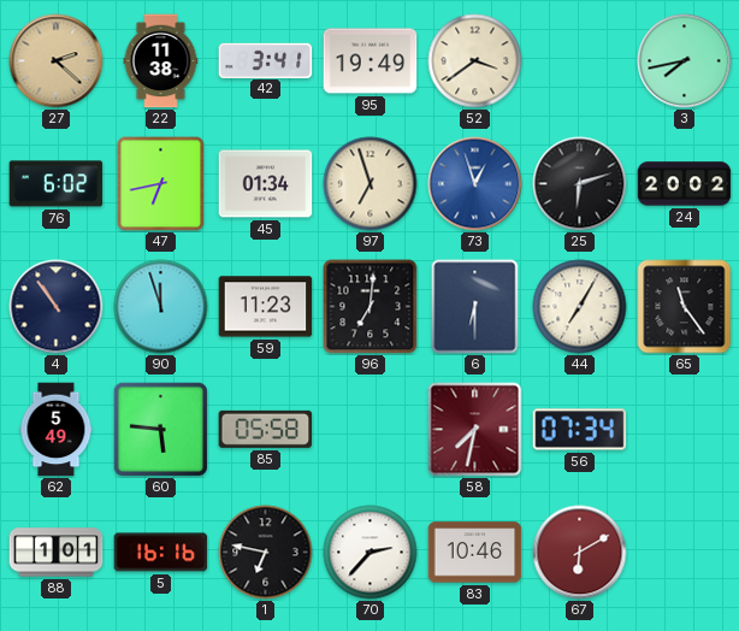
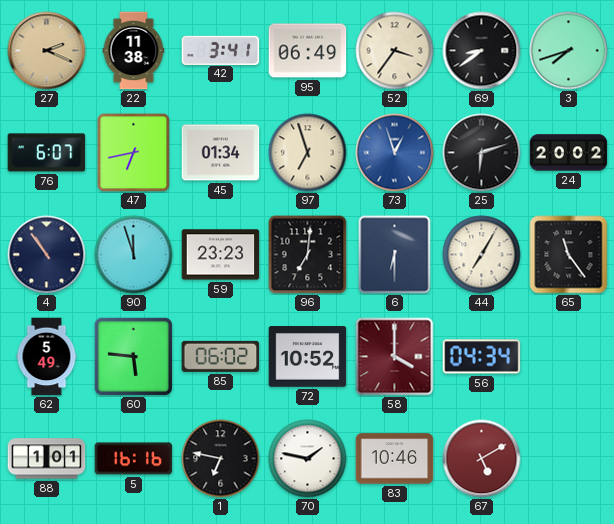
27: 2:22 -> 2:19 (47, 51)
95: 19:49 -> 06:49 (308, 51)
52: 3:39 -> 3:36 (395, 51)
69: none -> 8:39 (482, 51)
3: 7:43 -> 7:42 (569, 51)
76: 6:02 -> 6:07 (47, 153)
59: 11:23 -> 23:23 (221, 255)
85: 05:58 -> 06:02 (221, 356)
72: none -> 10:52 (308, 357)
58: 7:32 -> 4:00 (395, 357)
56: 07:34 -> 04:34 (482, 357)
70: 2:37 -> 1:47 (308, 459)
67: 6:10 -> 5:10 (482, 459)
